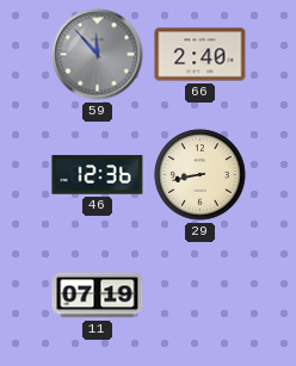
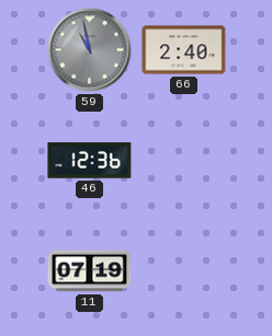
59: 11:53 -> 10:58 (90, 50)
29: 8:43 -> none (201, 175)
